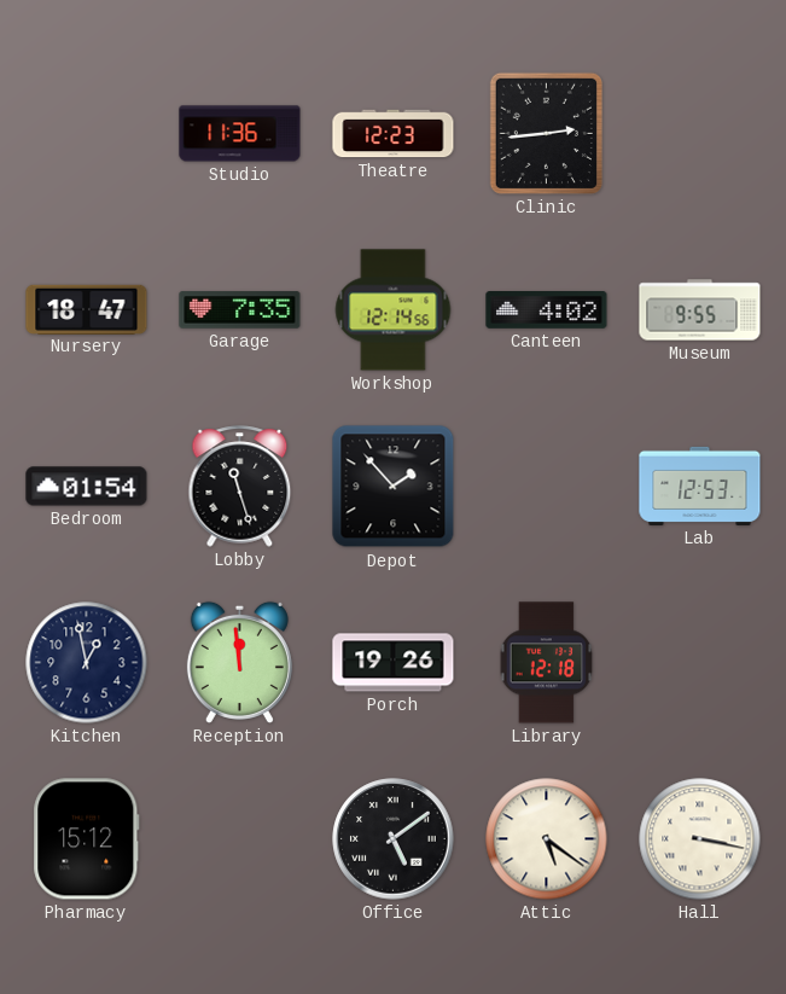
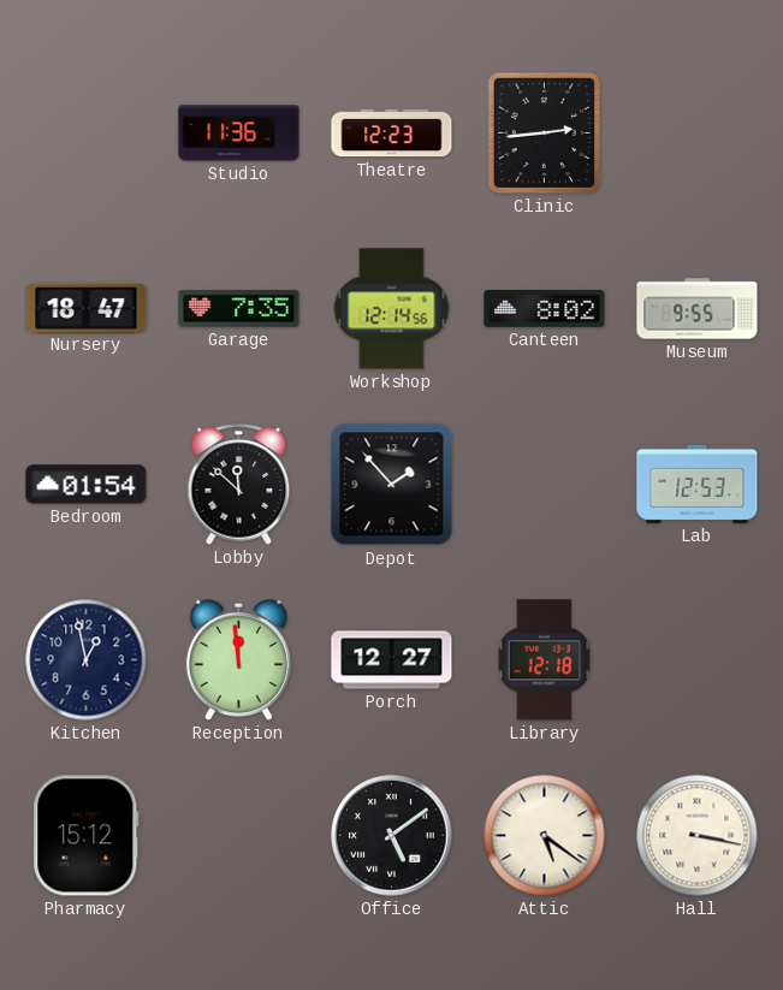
Canteen: 4:02 -> 8:02 (545, 309)
Lobby: 11:27 -> 11:52 (239, 485)
Porch: 19:26 -> 12:27 (392, 660)
